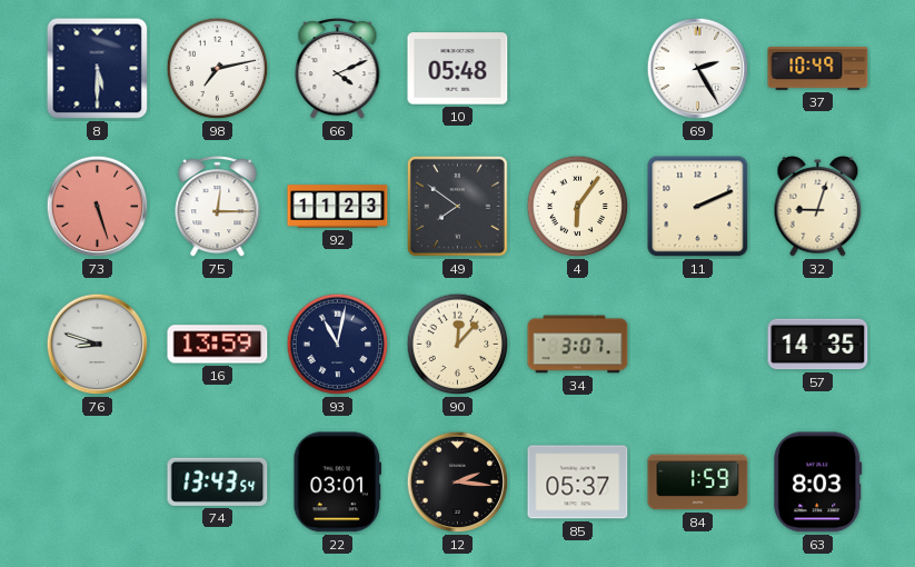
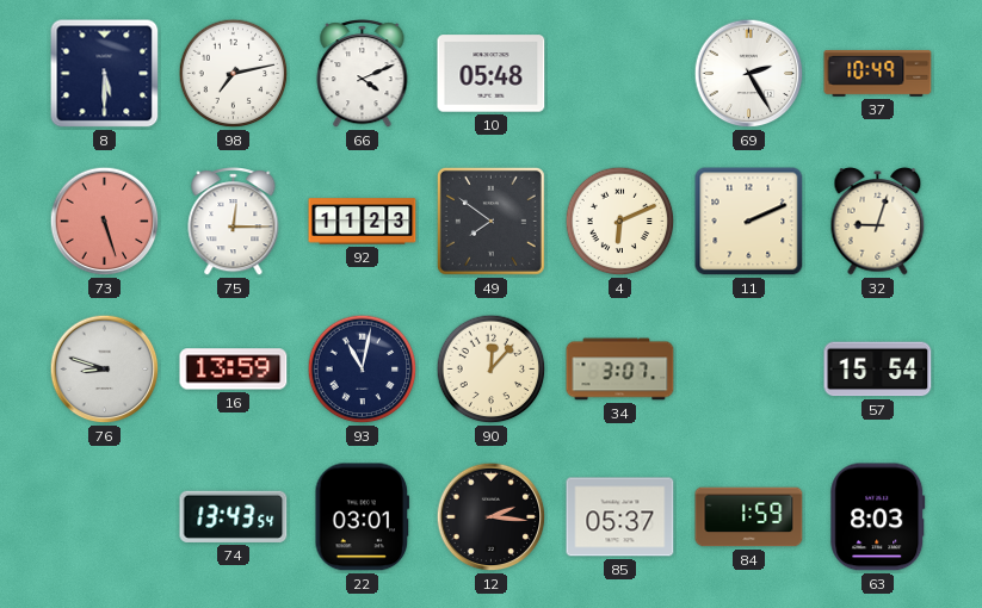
4: 6:06 -> 6:11 (620, 222)
57: 14:35 -> 15:54 (878, 370)
